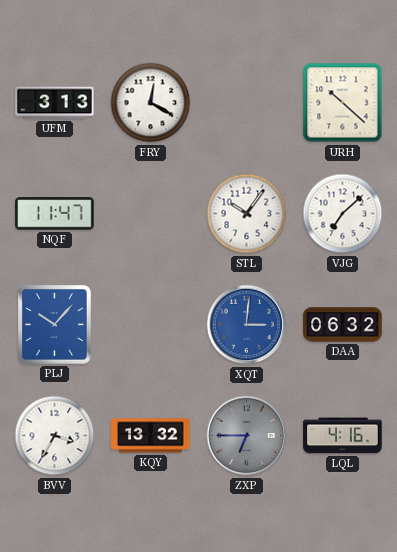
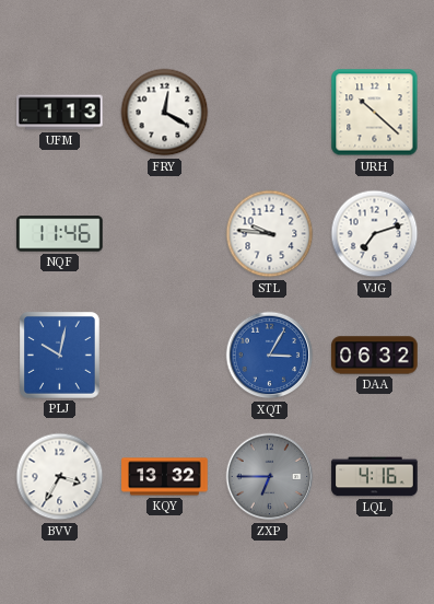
UFM: 3:13 -> 1:13 (60, 113)
NQF: 11:47 -> 11:46 (60, 234)
STL: 10:06 -> 9:46 (270, 234)
VJG: 7:08 -> 7:12 (375, 234)
PLJ: 10:07 -> 10:02 (60, 356)
XQT: 3:01 -> 3:05 (270, 356)
